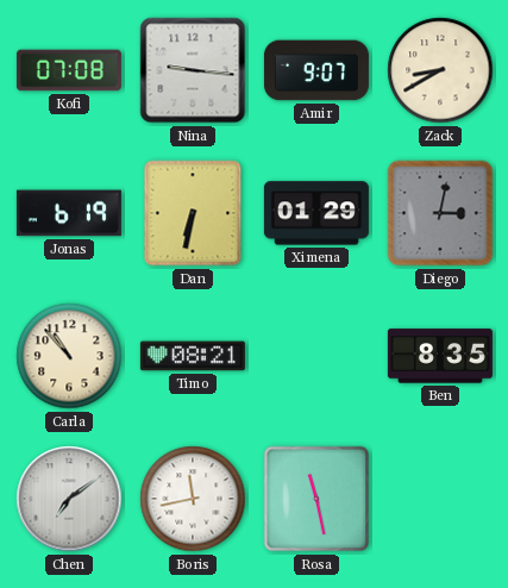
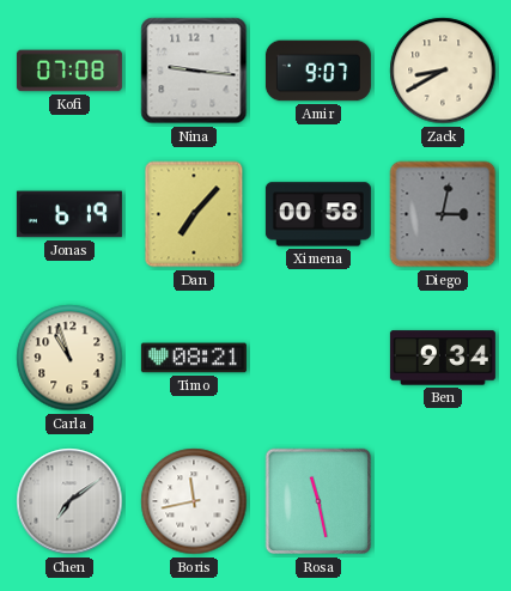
Dan: 6:32 -> 7:07 (194, 214)
Ximena: 01:29 -> 00:58 (318, 214)
Carla: 10:53 -> 10:57 (69, 358)
Ben: 8:35 -> 9:34 (443, 358)
